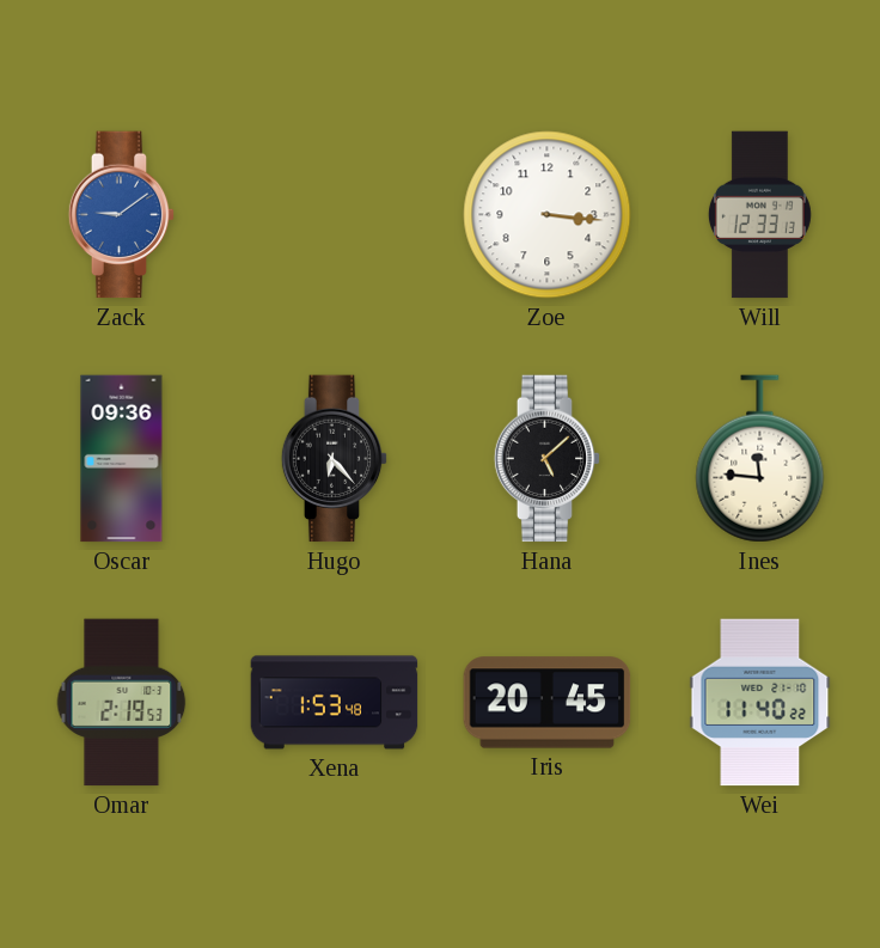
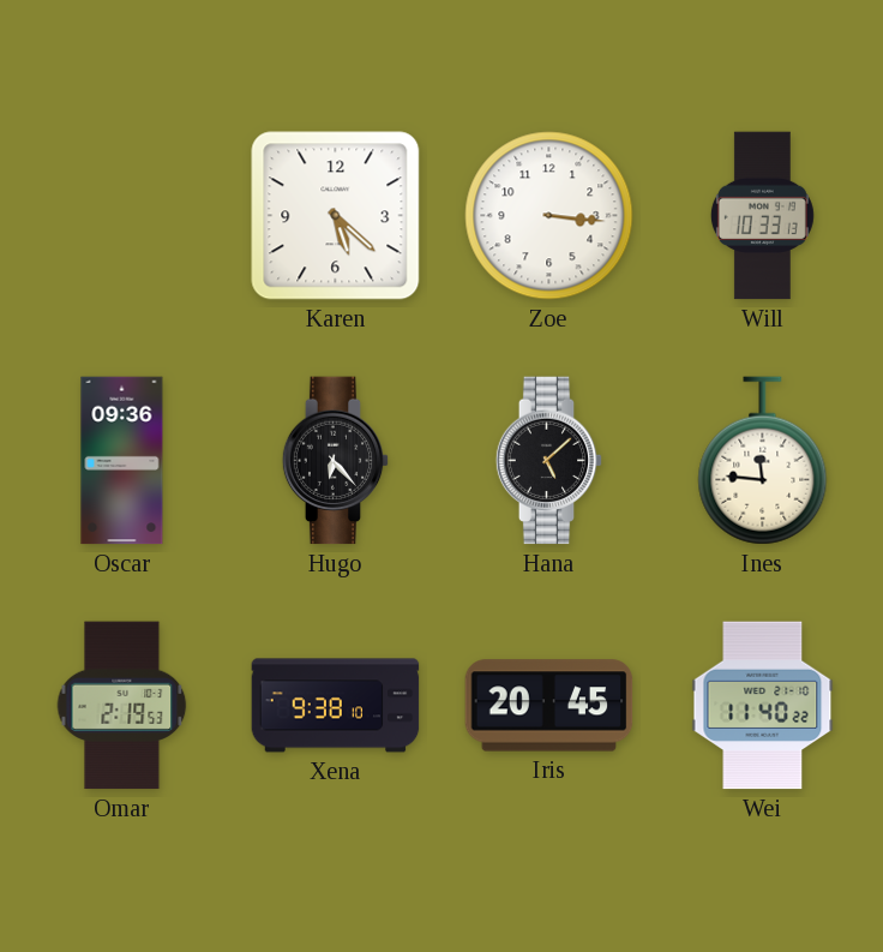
Zack: 9:09 -> none (122, 215)
Karen: none -> 5:22 (336, 216)
Will: 12:33 -> 10:33 (762, 216)
Xena: 1:53 -> 9:38 (336, 706)
